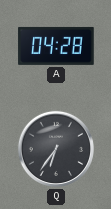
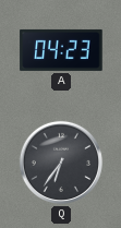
A: 04:28 -> 04:23 (61, 50)
